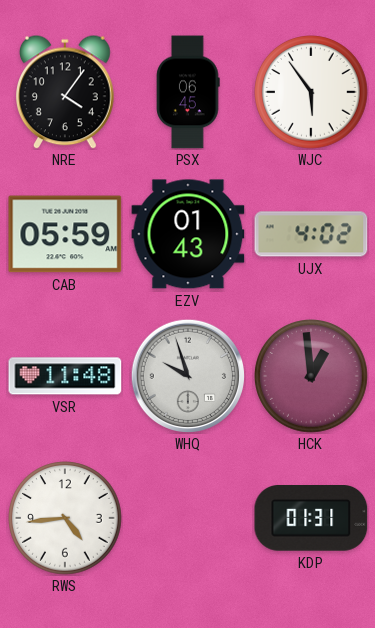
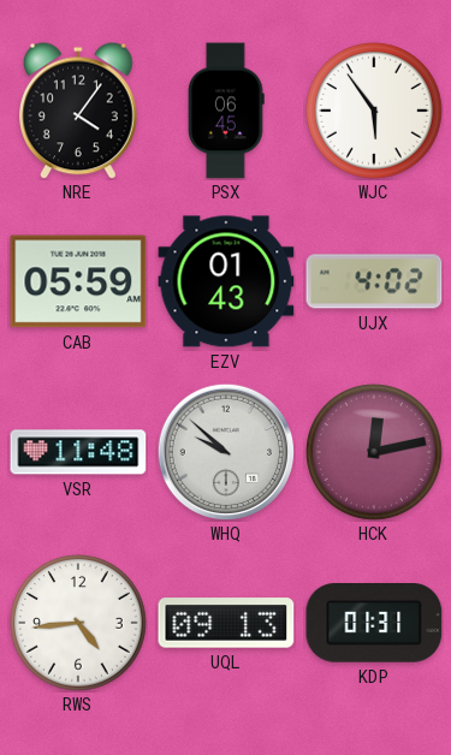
WHQ: 9:57 -> 9:52 (225, 451)
HCK: 12:59 -> 12:13 (374, 452)
UQL: none -> 09:13 (226, 623)
